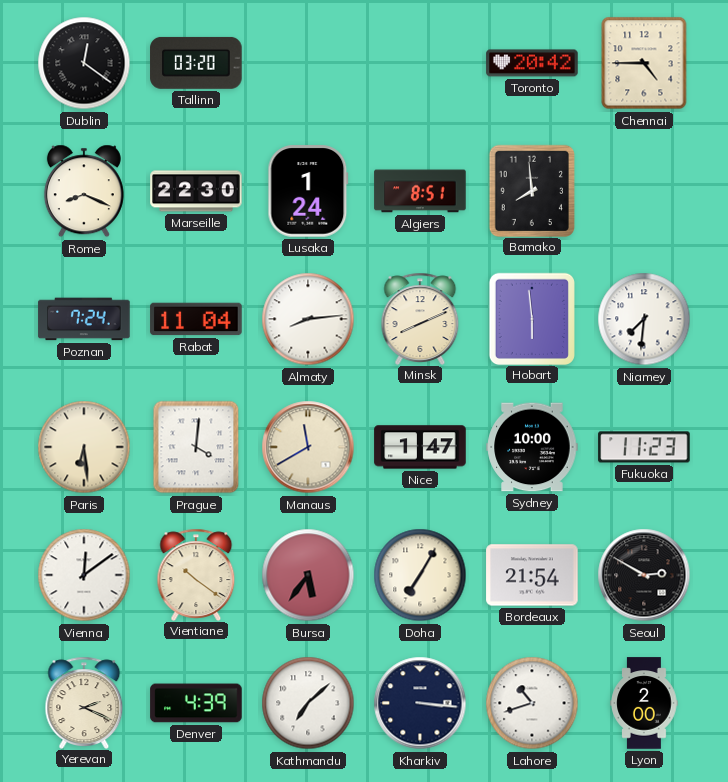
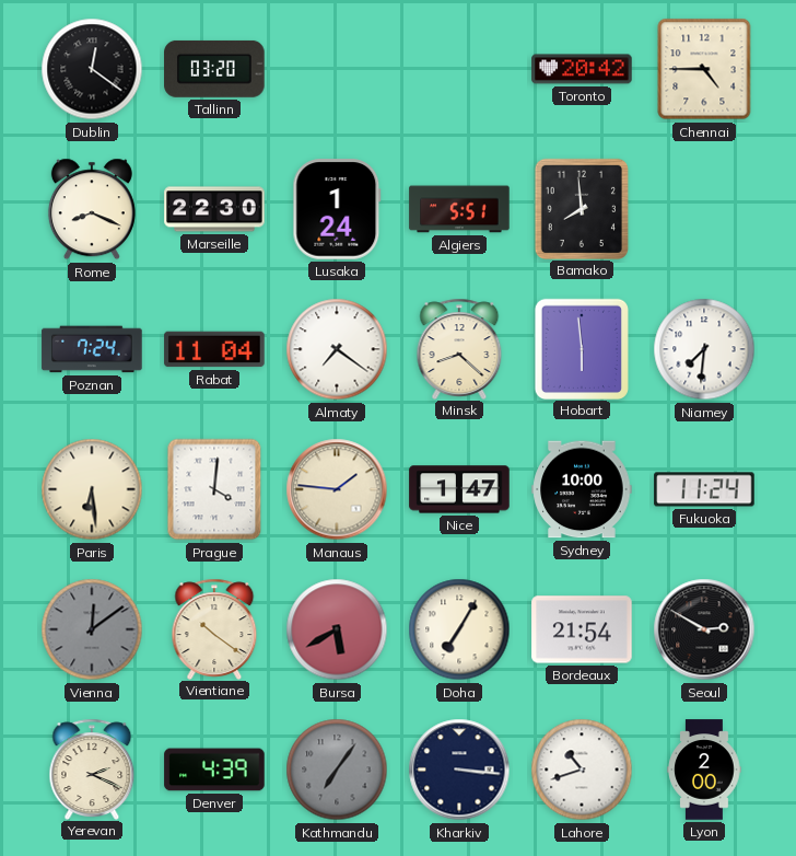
Algiers: 8:51 -> 5:51 (459, 209)
Almaty: 8:14 -> 7:21 (337, 349)
Minsk: 8:11 -> 8:22 (459, 348)
Manaus: 11:40 -> 1:46 (337, 489)
Fukuoka: 11:23 -> 11:24 (704, 489)
Vienna dial: white -> grey (92, 629)
Bursa: 5:36 -> 5:40 (337, 629)
Kathmandu: 7:08 -> 7:06 (337, 770)
Kathmandu dial: white -> grey (337, 770)
